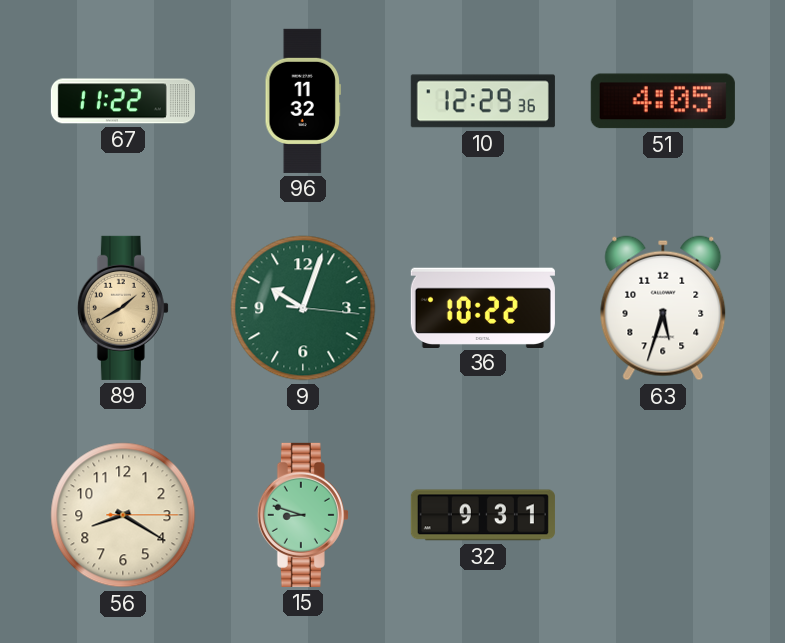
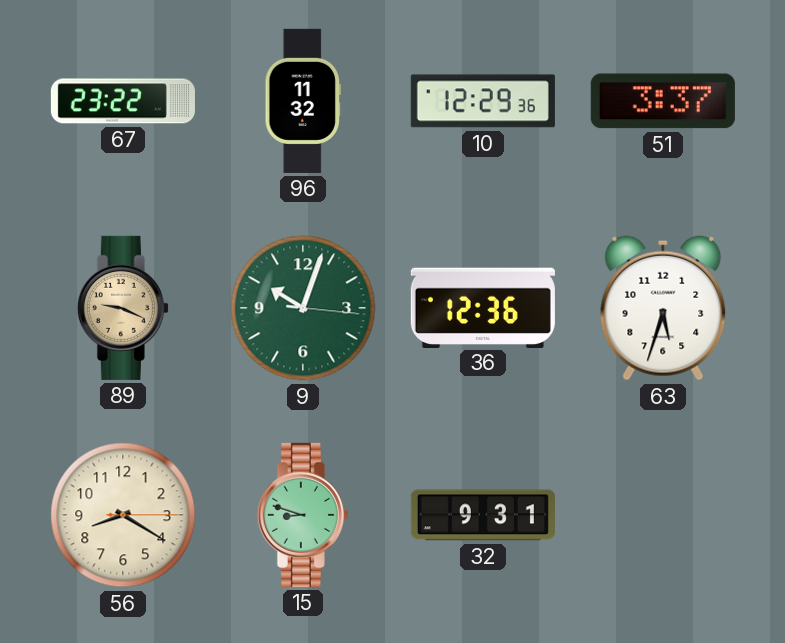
67: 11:22 -> 23:22 (123, 101)
51: 4:05 -> 3:37 (663, 101)
89: 1:40 -> 9:19 (123, 308)
36: 10:22 -> 12:36 (483, 307)
